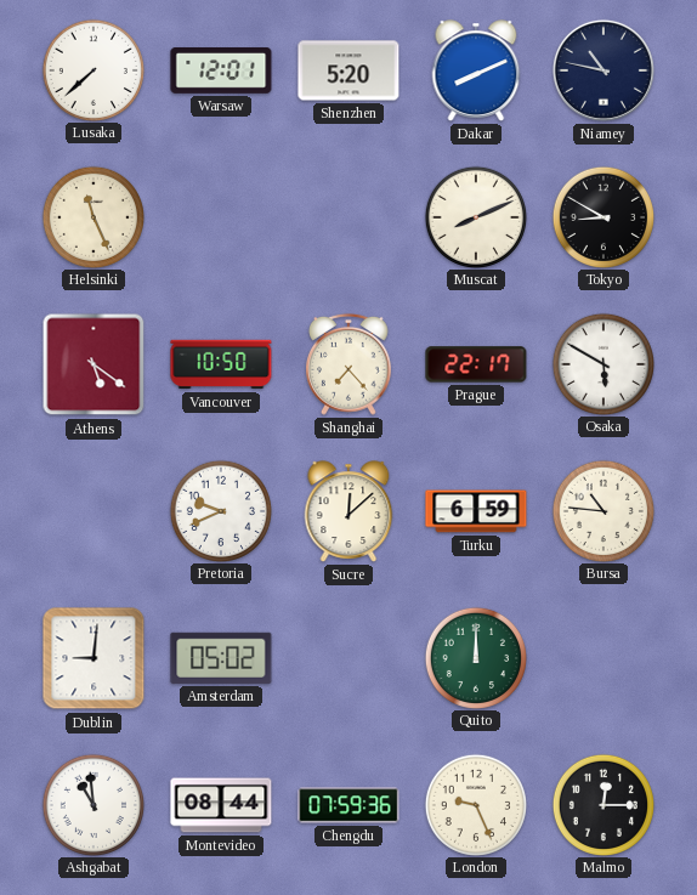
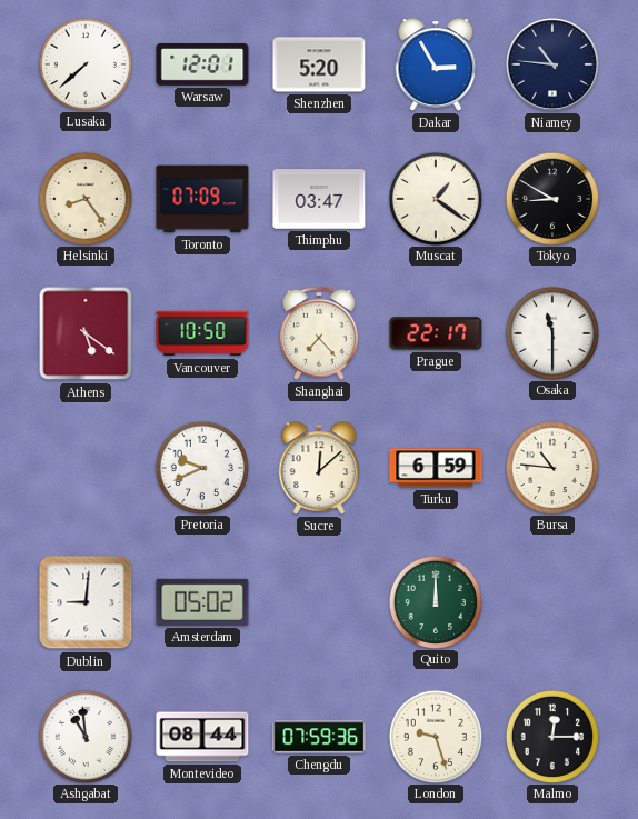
Dakar: 8:11 -> 2:55 (436, 64)
Niamey: 10:47 -> 10:46 (552, 64)
Helsinki: 11:26 -> 8:24 (84, 198)
Toronto: none -> 07:09 (202, 199)
Thimphu: none -> 03:47 (319, 199)
Muscat: 8:11 -> 1:21 (435, 198)
Osaka: 5:50 -> 11:30 (551, 332)
London: 9:26 -> 9:27 (435, 736)
